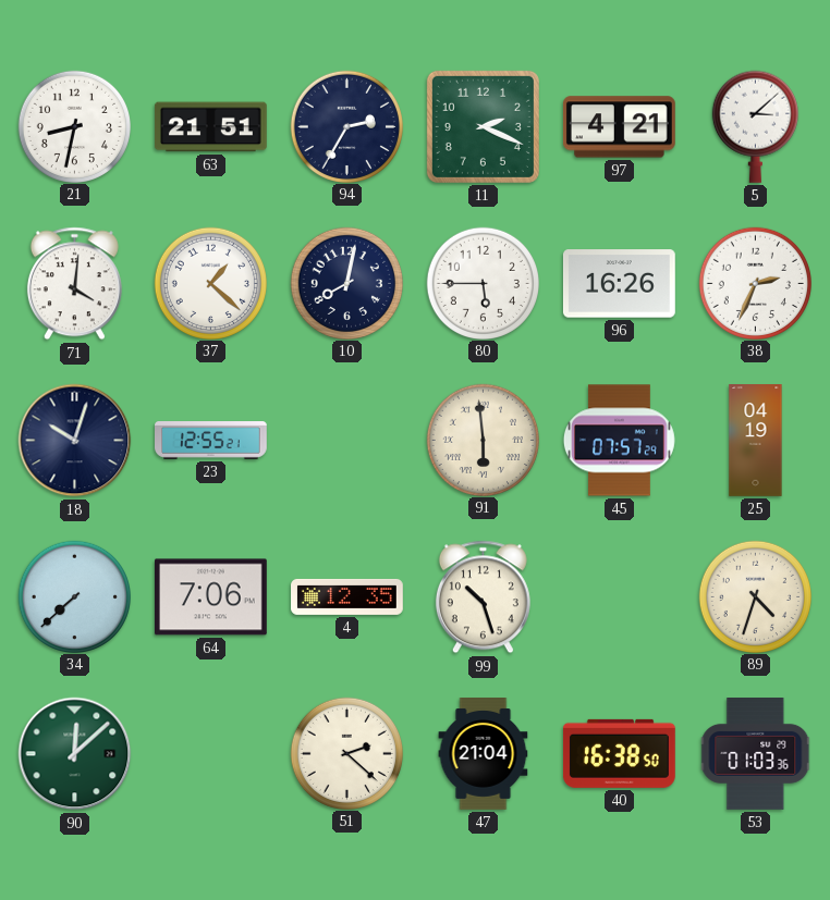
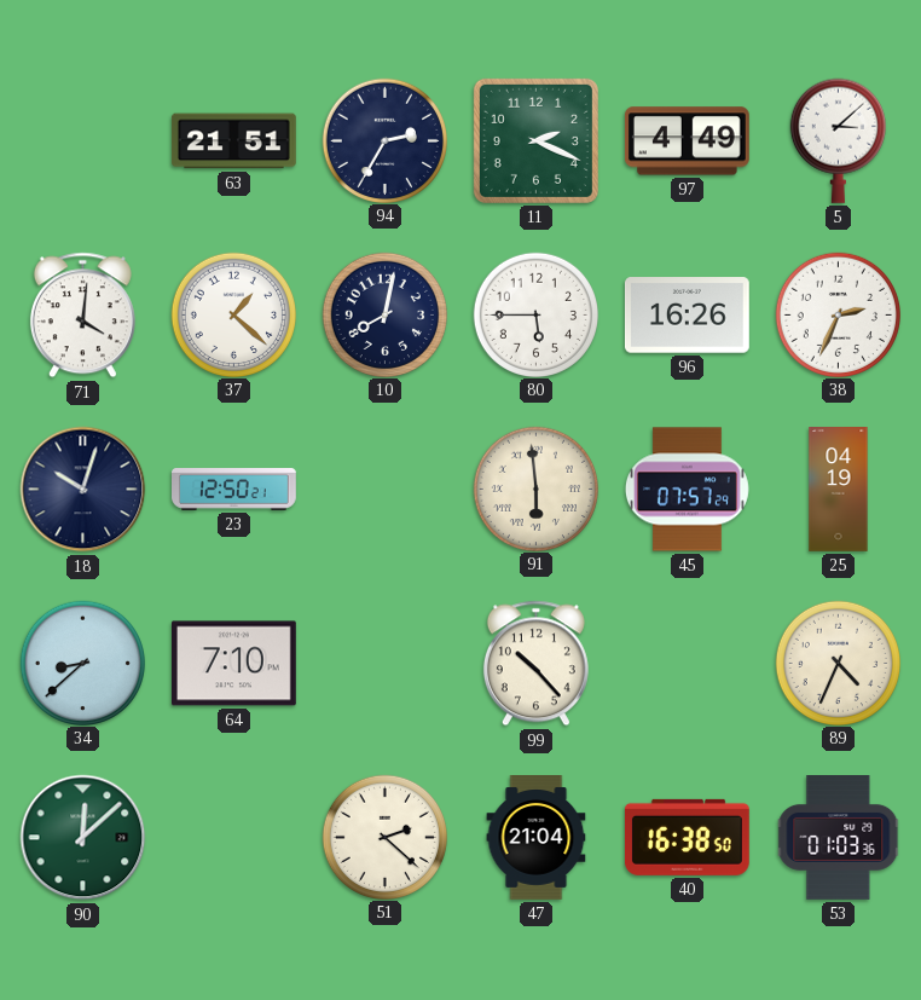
21: 8:32 -> none (74, 126)
97: 4:21 -> 4:49 (687, 141)
23: 12:55 -> 12:50 (234, 490)
34: 7:38 -> 8:38 (82, 663)
64: 7:06 -> 7:10 (233, 664)
4: 12:35 -> none (347, 596)
99: 10:27 -> 10:23 (535, 664)
89: 4:33 -> 4:34 (838, 663)
